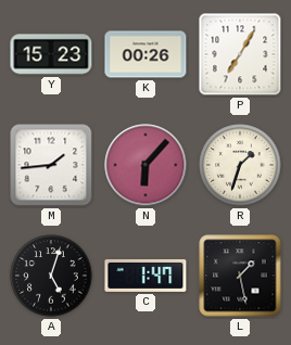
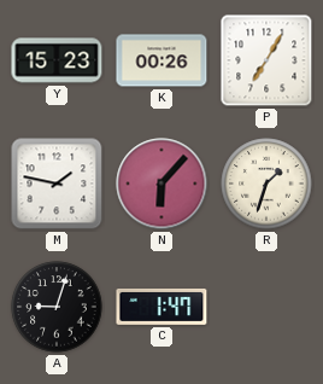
M: 1:44 -> 1:47 (57, 184)
A: 5:03 -> 9:03 (57, 307)
L: 1:28 -> none (240, 276)
